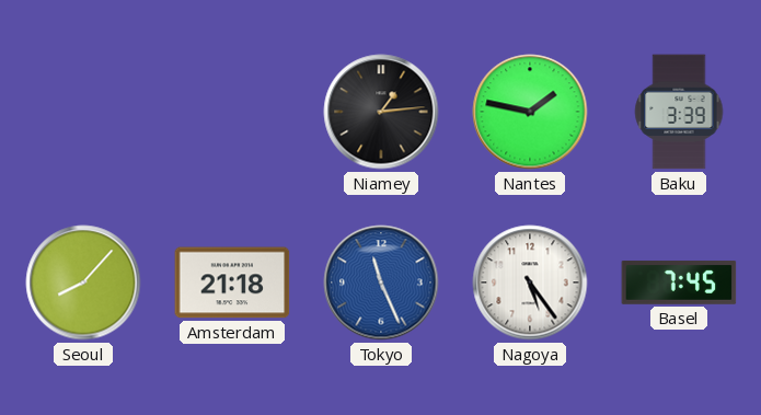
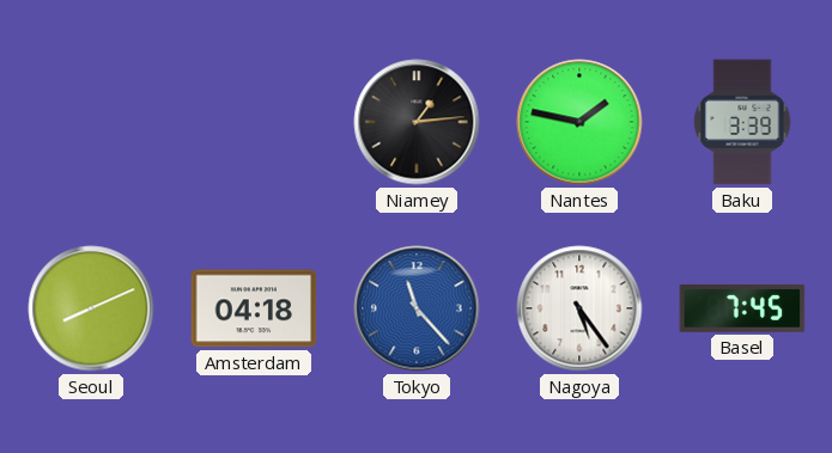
Seoul: 8:07 -> 8:11 (91, 308)
Amsterdam: 21:18 -> 04:18 (254, 308)
Tokyo: 11:26 -> 11:23 (417, 308)
